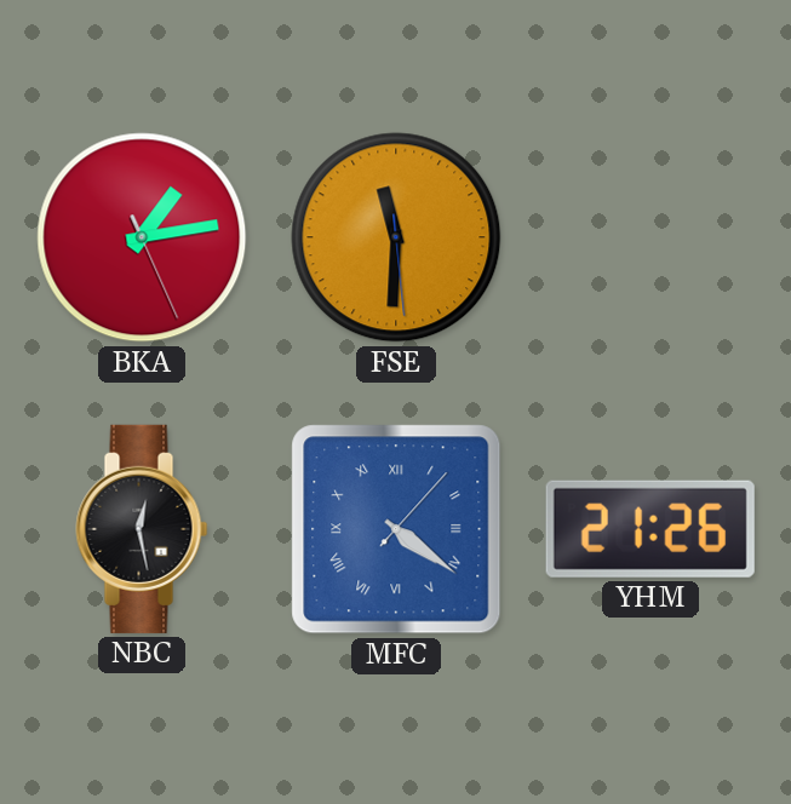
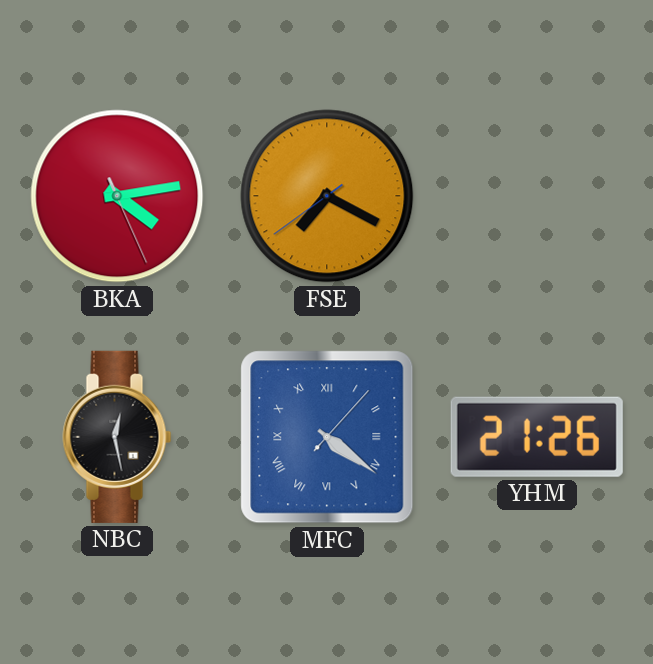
BKA: 1:13 -> 4:13 (117, 196)
FSE: 11:30 -> 7:19 (327, 196)
